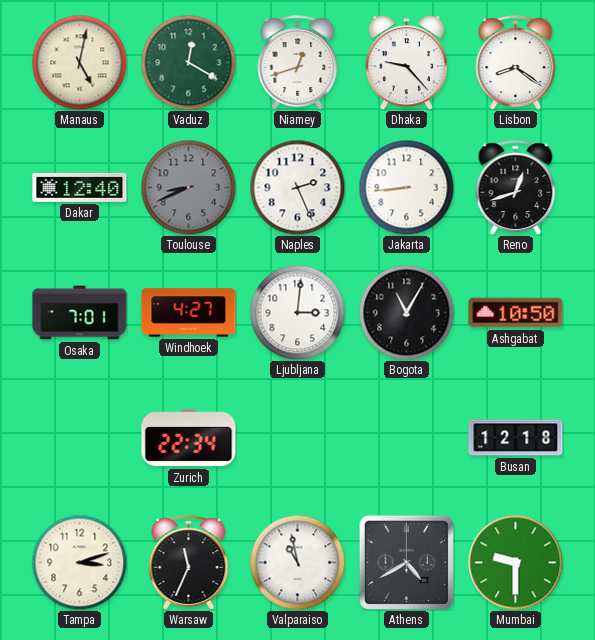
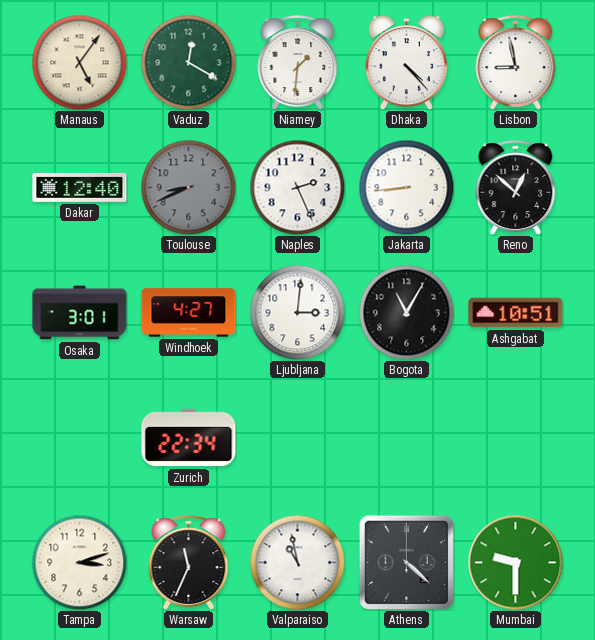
Manaus: 5:02 -> 5:06 (79, 62)
Niamey: 12:42 -> 1:31 (298, 63)
Dhaka: 9:23 -> 4:23 (406, 63)
Lisbon: 8:21 -> 8:58 (516, 63)
Reno: 12:42 -> 12:52 (516, 188)
Osaka: 7:01 -> 3:01 (80, 313)
Ashgabat: 10:50 -> 10:51 (516, 313)
Busan: 12:18 -> none (516, 438)
Athens: 4:40 -> 4:22 (406, 562)
